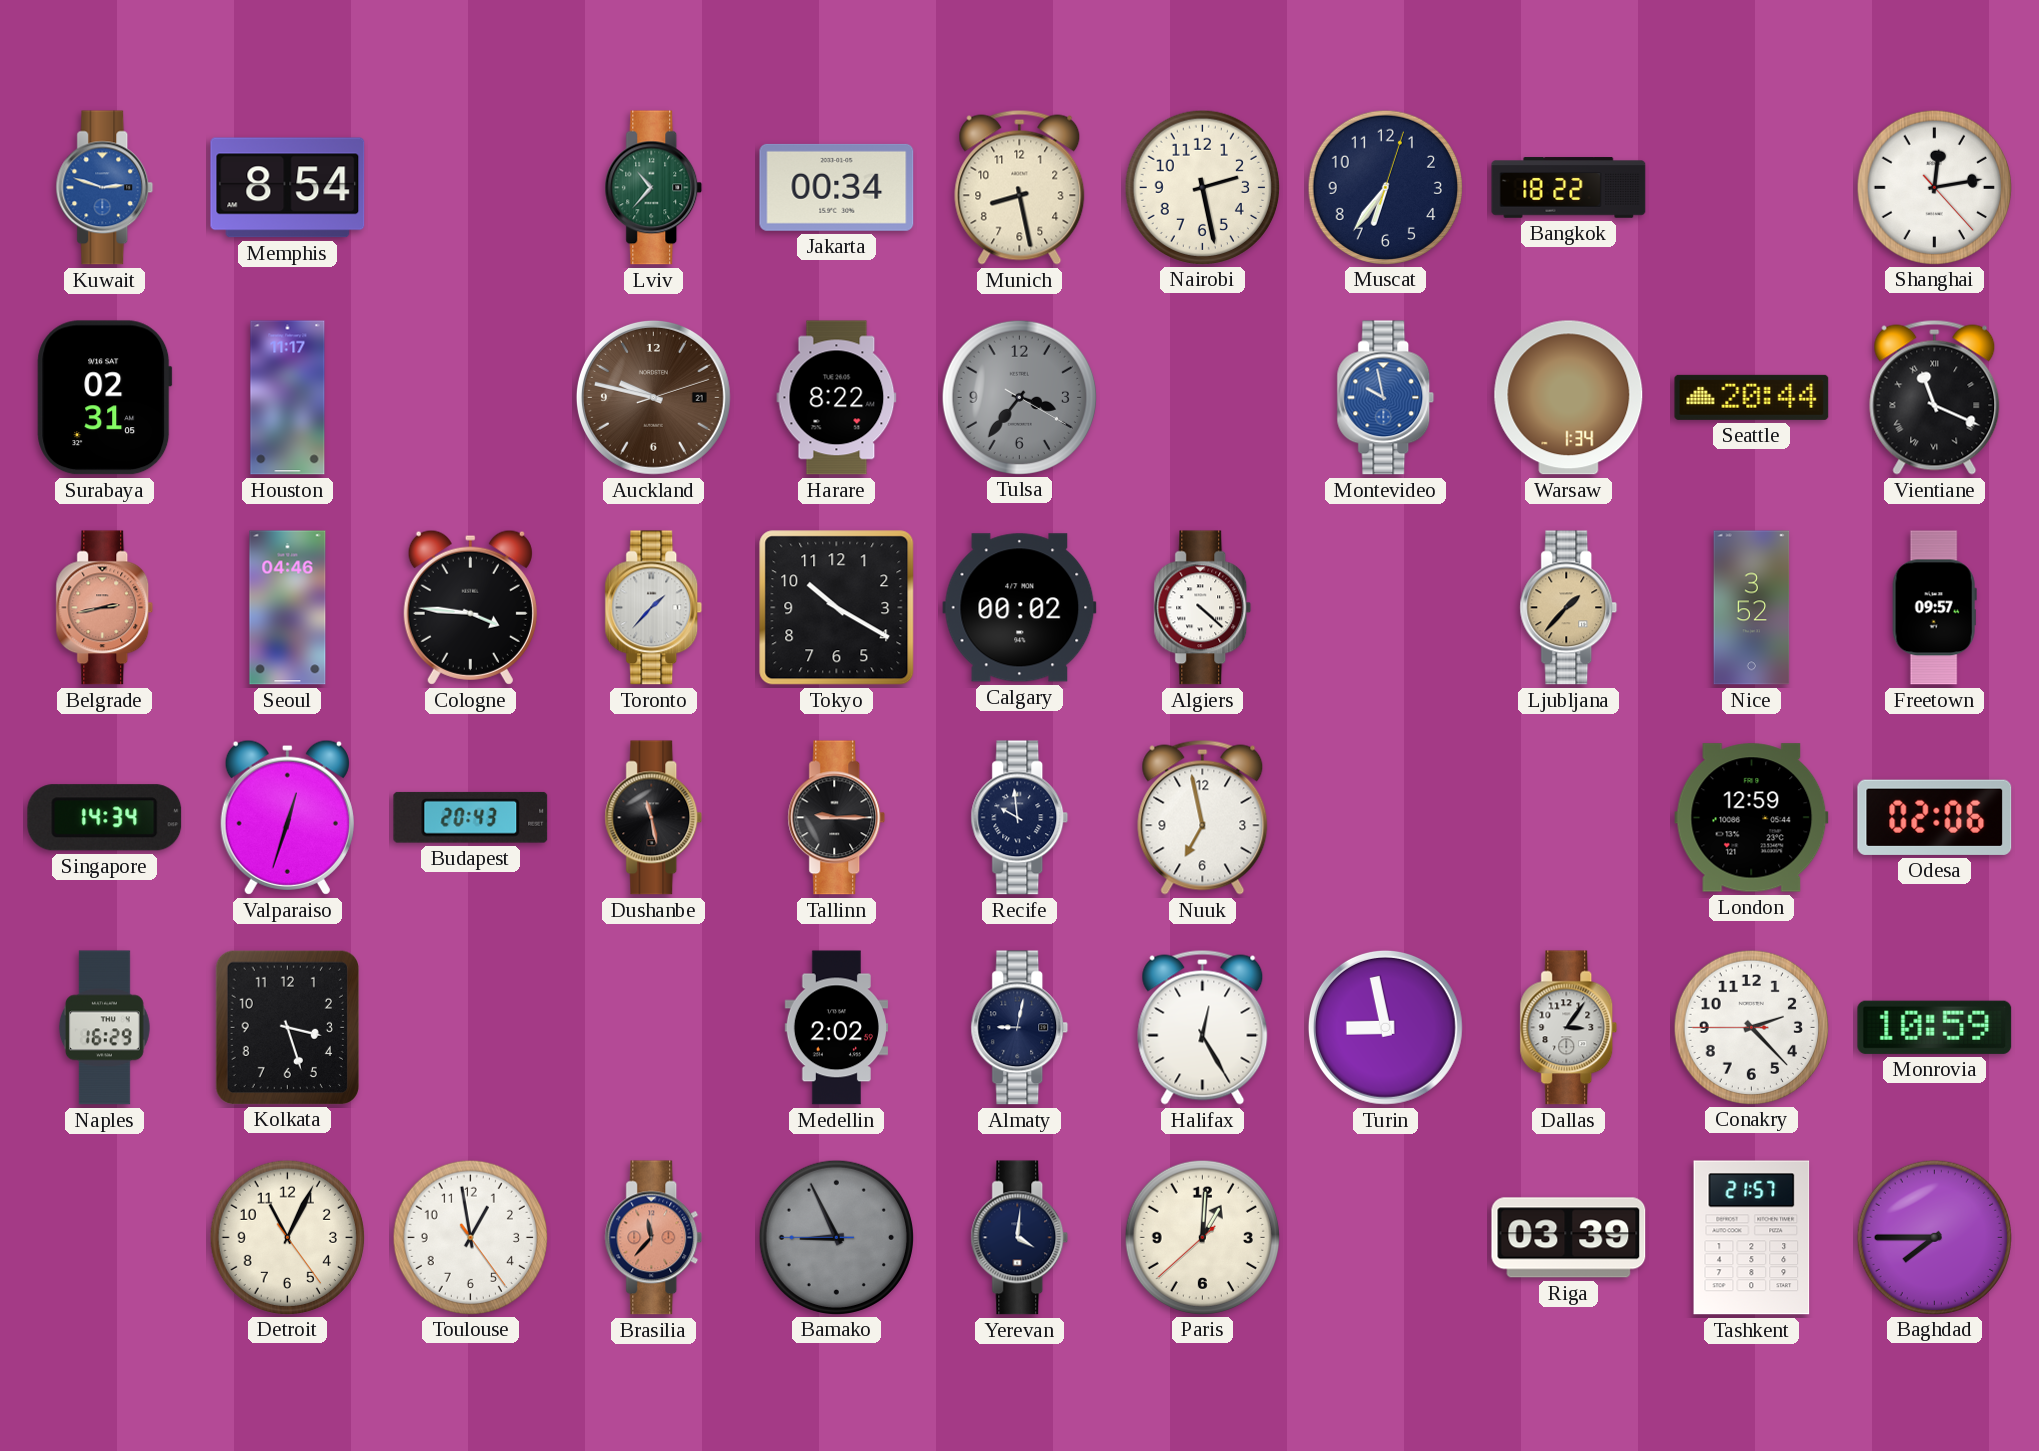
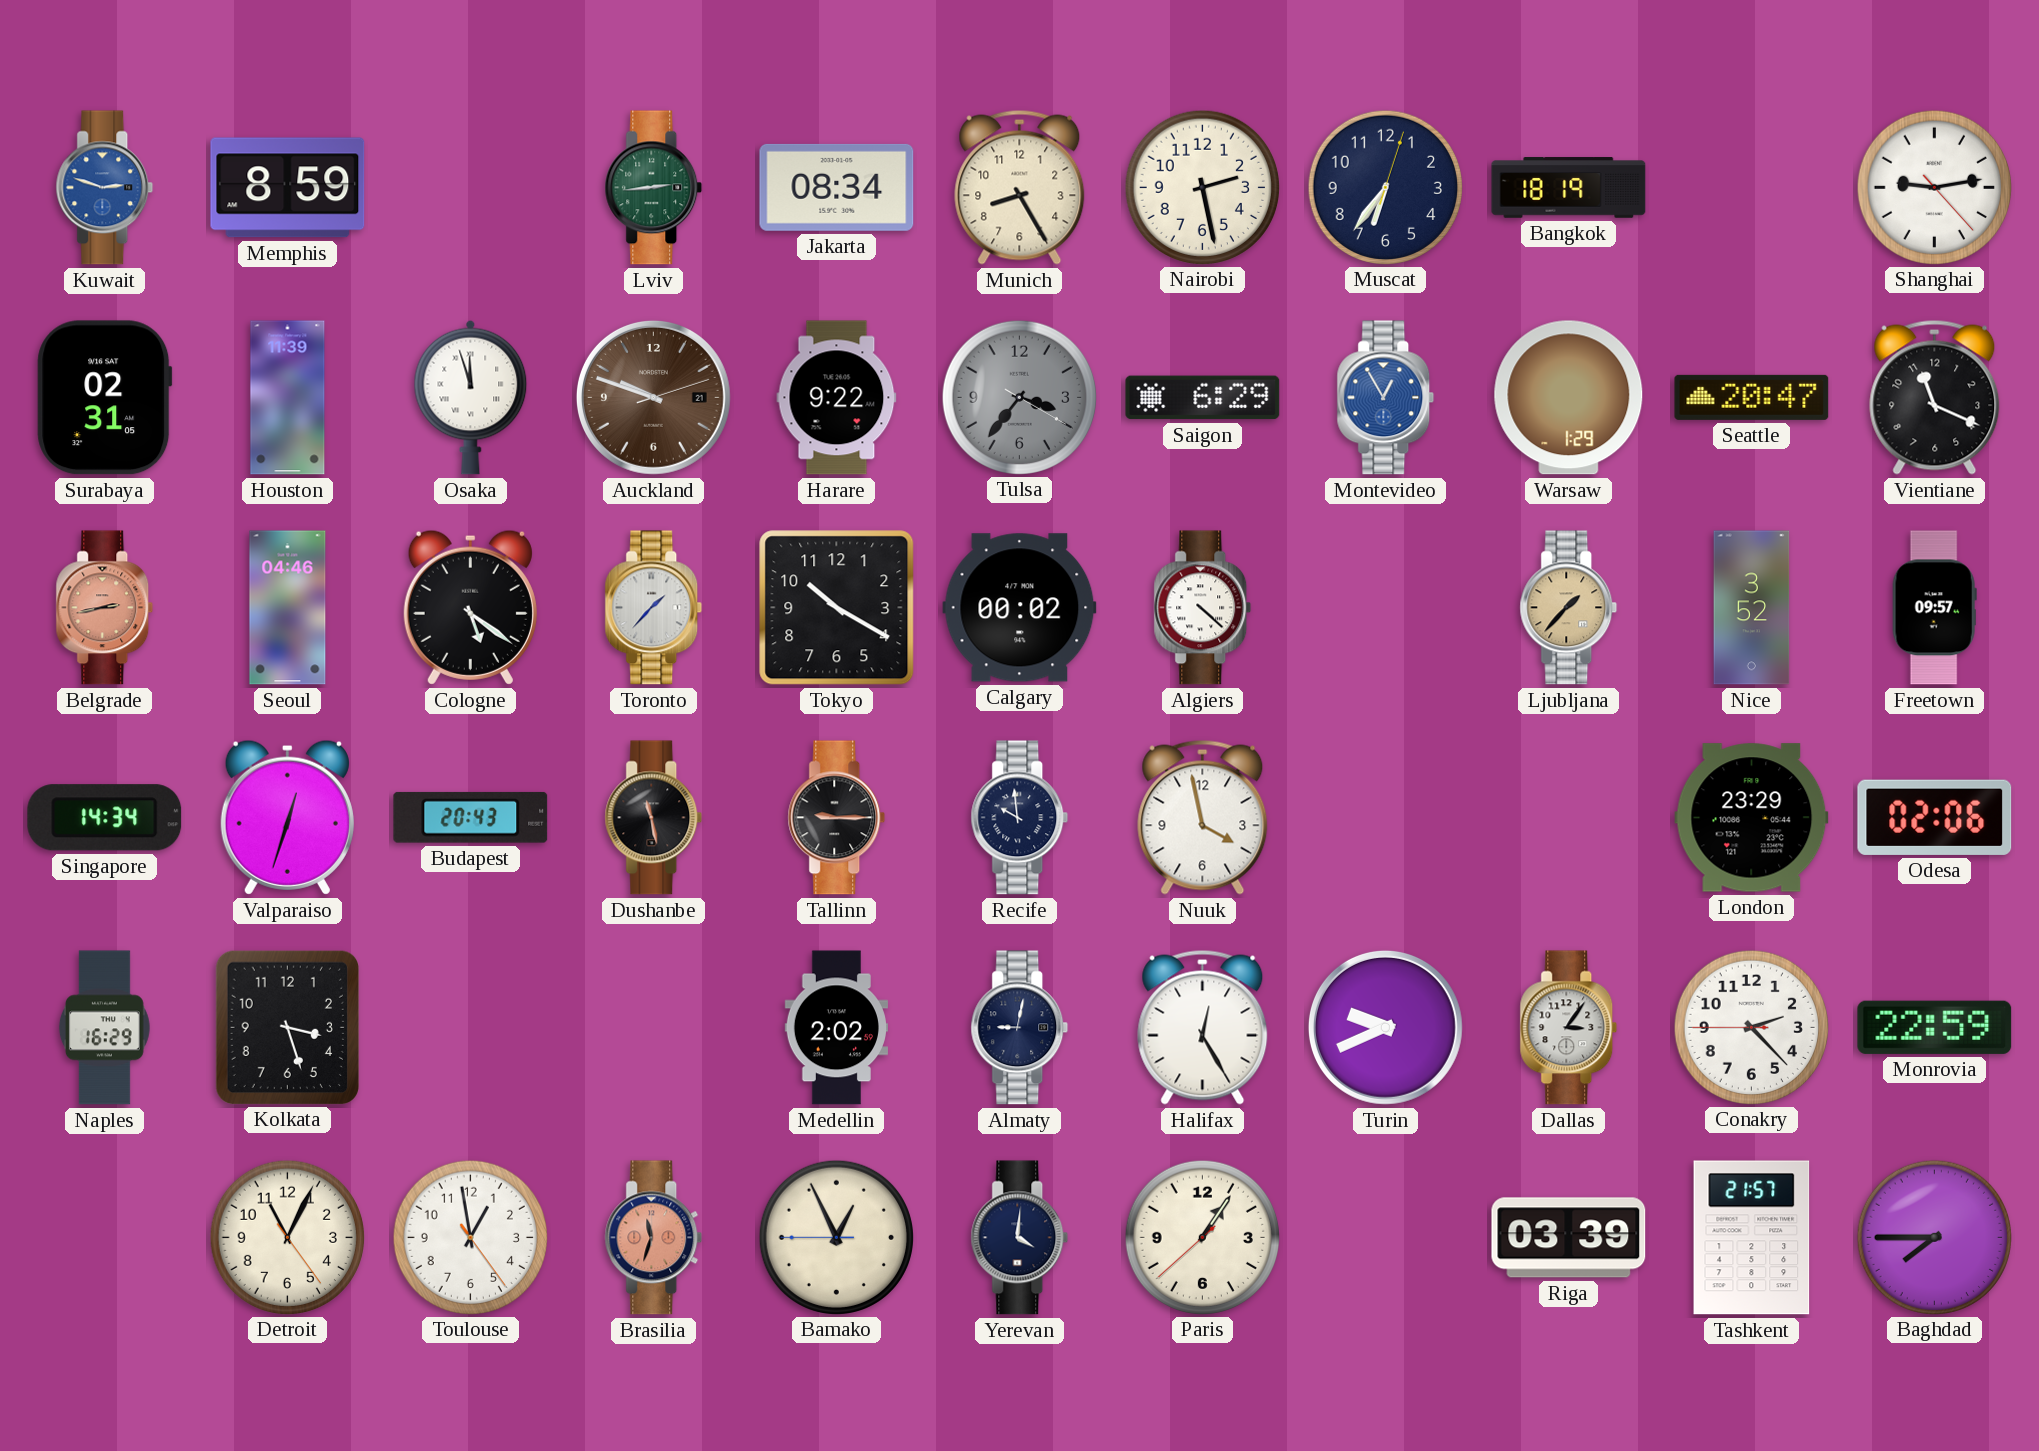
Memphis: 8:54 -> 8:59 (288, 188)
Lviv: 10:37 -> 2:44 (654, 188)
Jakarta: 00:34 -> 08:34 (837, 187)
Munich: 8:28 -> 8:25 (1020, 187)
Bangkok: 18:22 -> 18:19 (1569, 188)
Shanghai: 12:13 -> 9:13 (1934, 187)
Houston: 11:17 -> 11:39 (288, 398)
Osaka: none -> 11:57 (471, 397)
Auckland: 9:47 -> 9:48 (653, 397)
Harare: 8:22 -> 9:22 (837, 398)
Saigon: none -> 6:29 (1203, 398)
Montevideo: 9:58 -> 12:55 (1386, 398)
Warsaw: 1:34 -> 1:29 (1569, 398)
Seattle: 20:44 -> 20:47 (1752, 397)
Vientiane numerals: Roman -> Arabic (1935, 397)
Cologne: 3:46 -> 5:21 (470, 607)
Nuuk: 6:58 -> 3:58 (1203, 817)
London: 12:59 -> 23:29 (1752, 818)
Turin: 8:58 -> 9:41 (1385, 1027)
Monrovia: 10:59 -> 22:59 (1935, 1027)
Brasilia: 11:37 -> 11:33 (654, 1238)
Bamako: 8:55 -> 12:55 (836, 1237)
Bamako dial: grey -> cream (836, 1237)
Paris: 1:00 -> 1:05 (1202, 1237)
